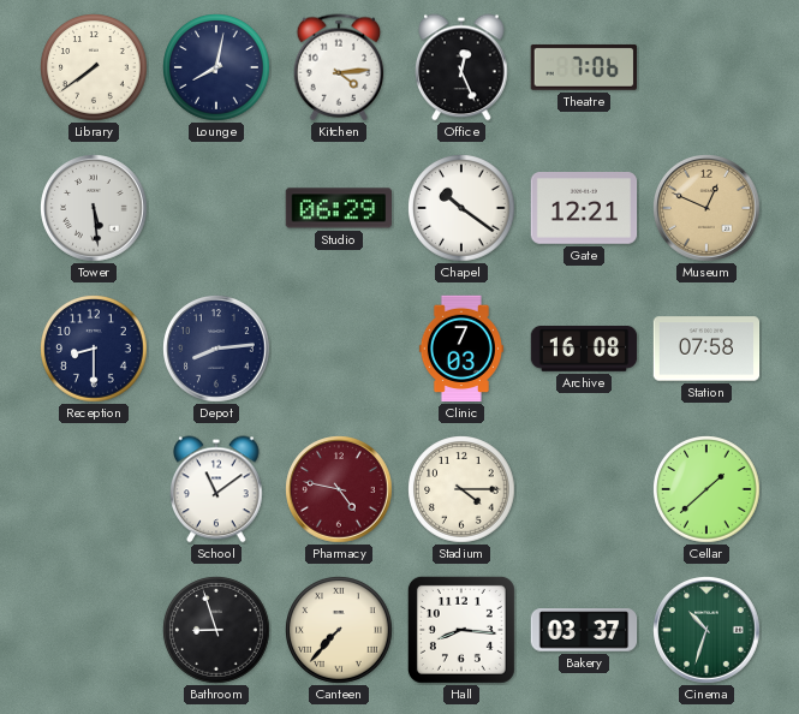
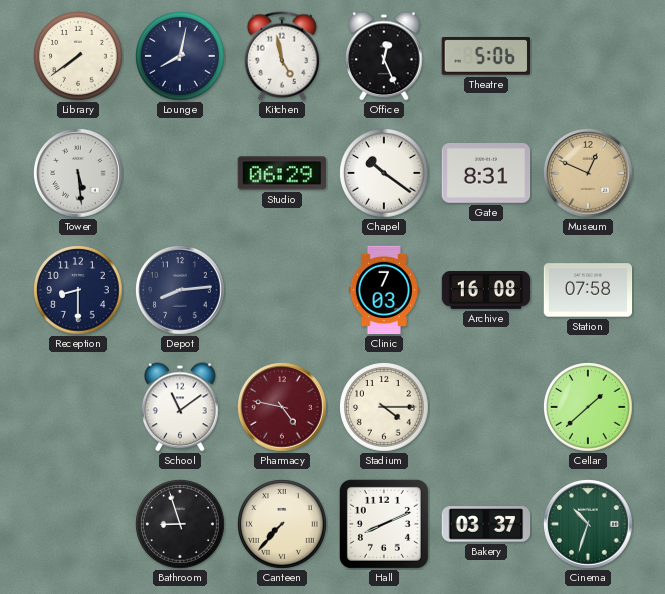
Kitchen: 4:14 -> 4:58 (282, 56)
Theatre: 7:06 -> 5:06 (485, 56)
Gate: 12:21 -> 8:31 (486, 174)
Hall: 8:16 -> 8:11 (384, 524)
